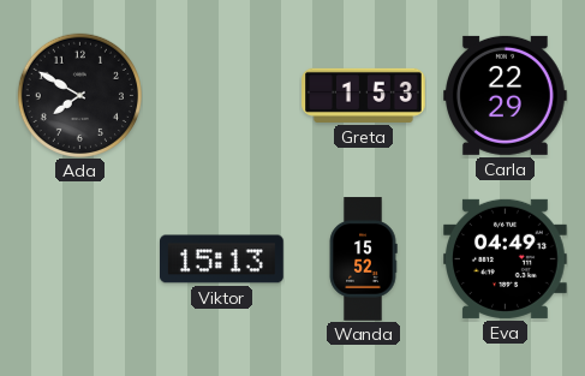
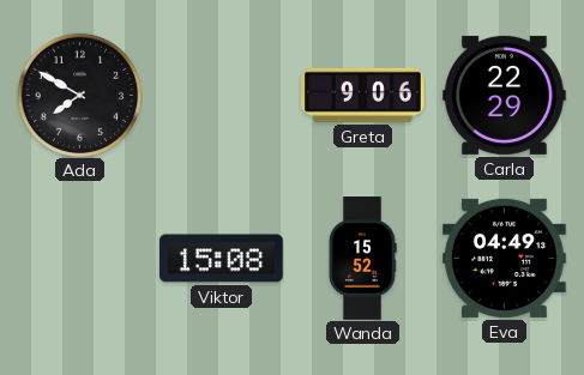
Greta: 1:53 -> 9:06 (363, 95)
Viktor: 15:13 -> 15:08 (222, 259)
